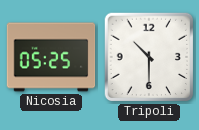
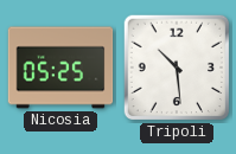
Tripoli: 10:30 -> 10:29 (177, 68)
